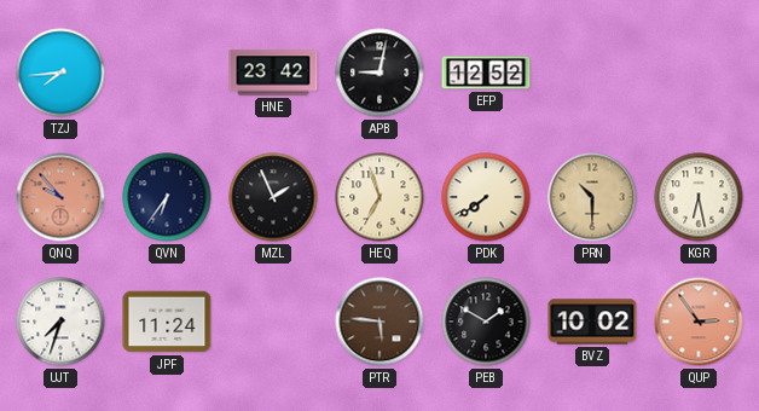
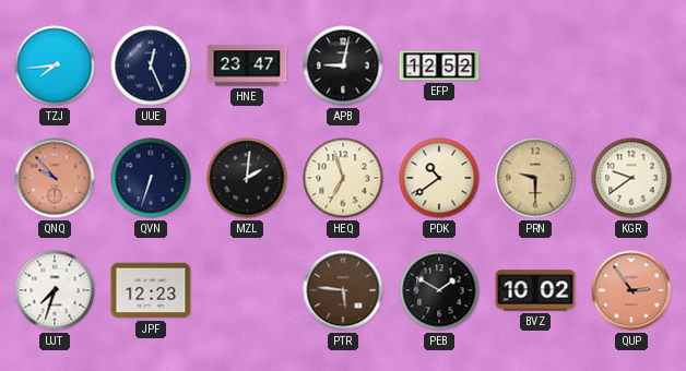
UUE: none -> 12:26 (151, 65)
HNE: 23:42 -> 23:47 (247, 65)
QVN: 6:36 -> 6:33 (151, 178)
MZL: 1:56 -> 2:01 (247, 178)
PDK: 7:39 -> 10:39 (439, 178)
PRN: 10:30 -> 9:30 (535, 178)
KGR: 6:28 -> 9:39 (631, 178)
JPF: 11:24 -> 12:23 (151, 290)
